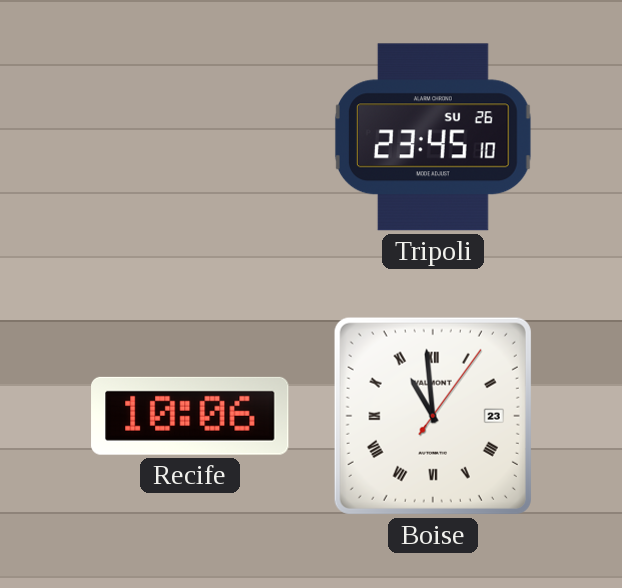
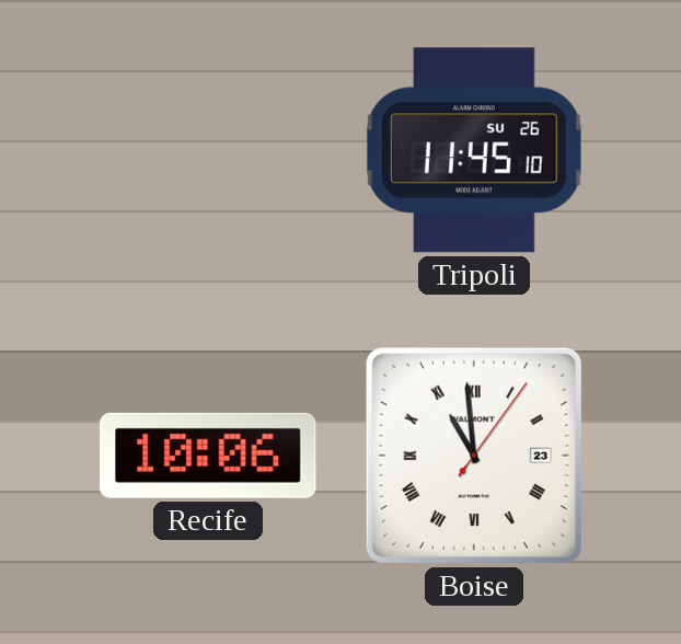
Tripoli: 23:45 -> 11:45 (474, 150)
